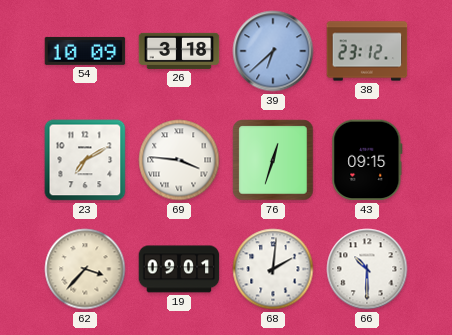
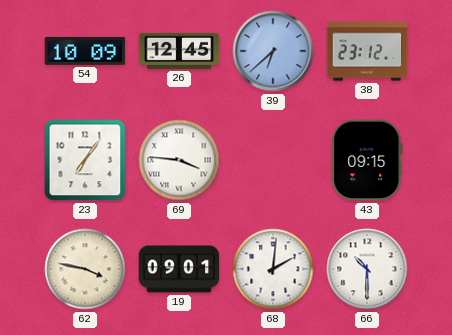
26: 3:18 -> 12:45 (179, 51)
23: 7:10 -> 7:06 (85, 160)
76: 12:33 -> none (273, 160)
62: 3:37 -> 3:47 (85, 269)
